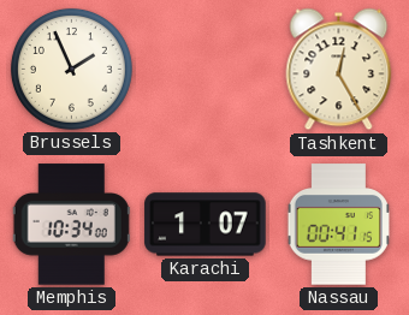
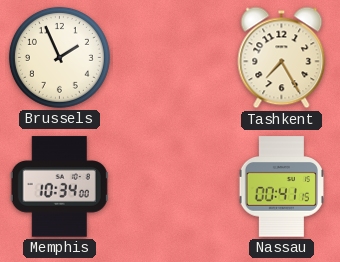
Tashkent: 12:25 -> 7:25 (282, 58)
Karachi: 1:07 -> none (206, 225)
